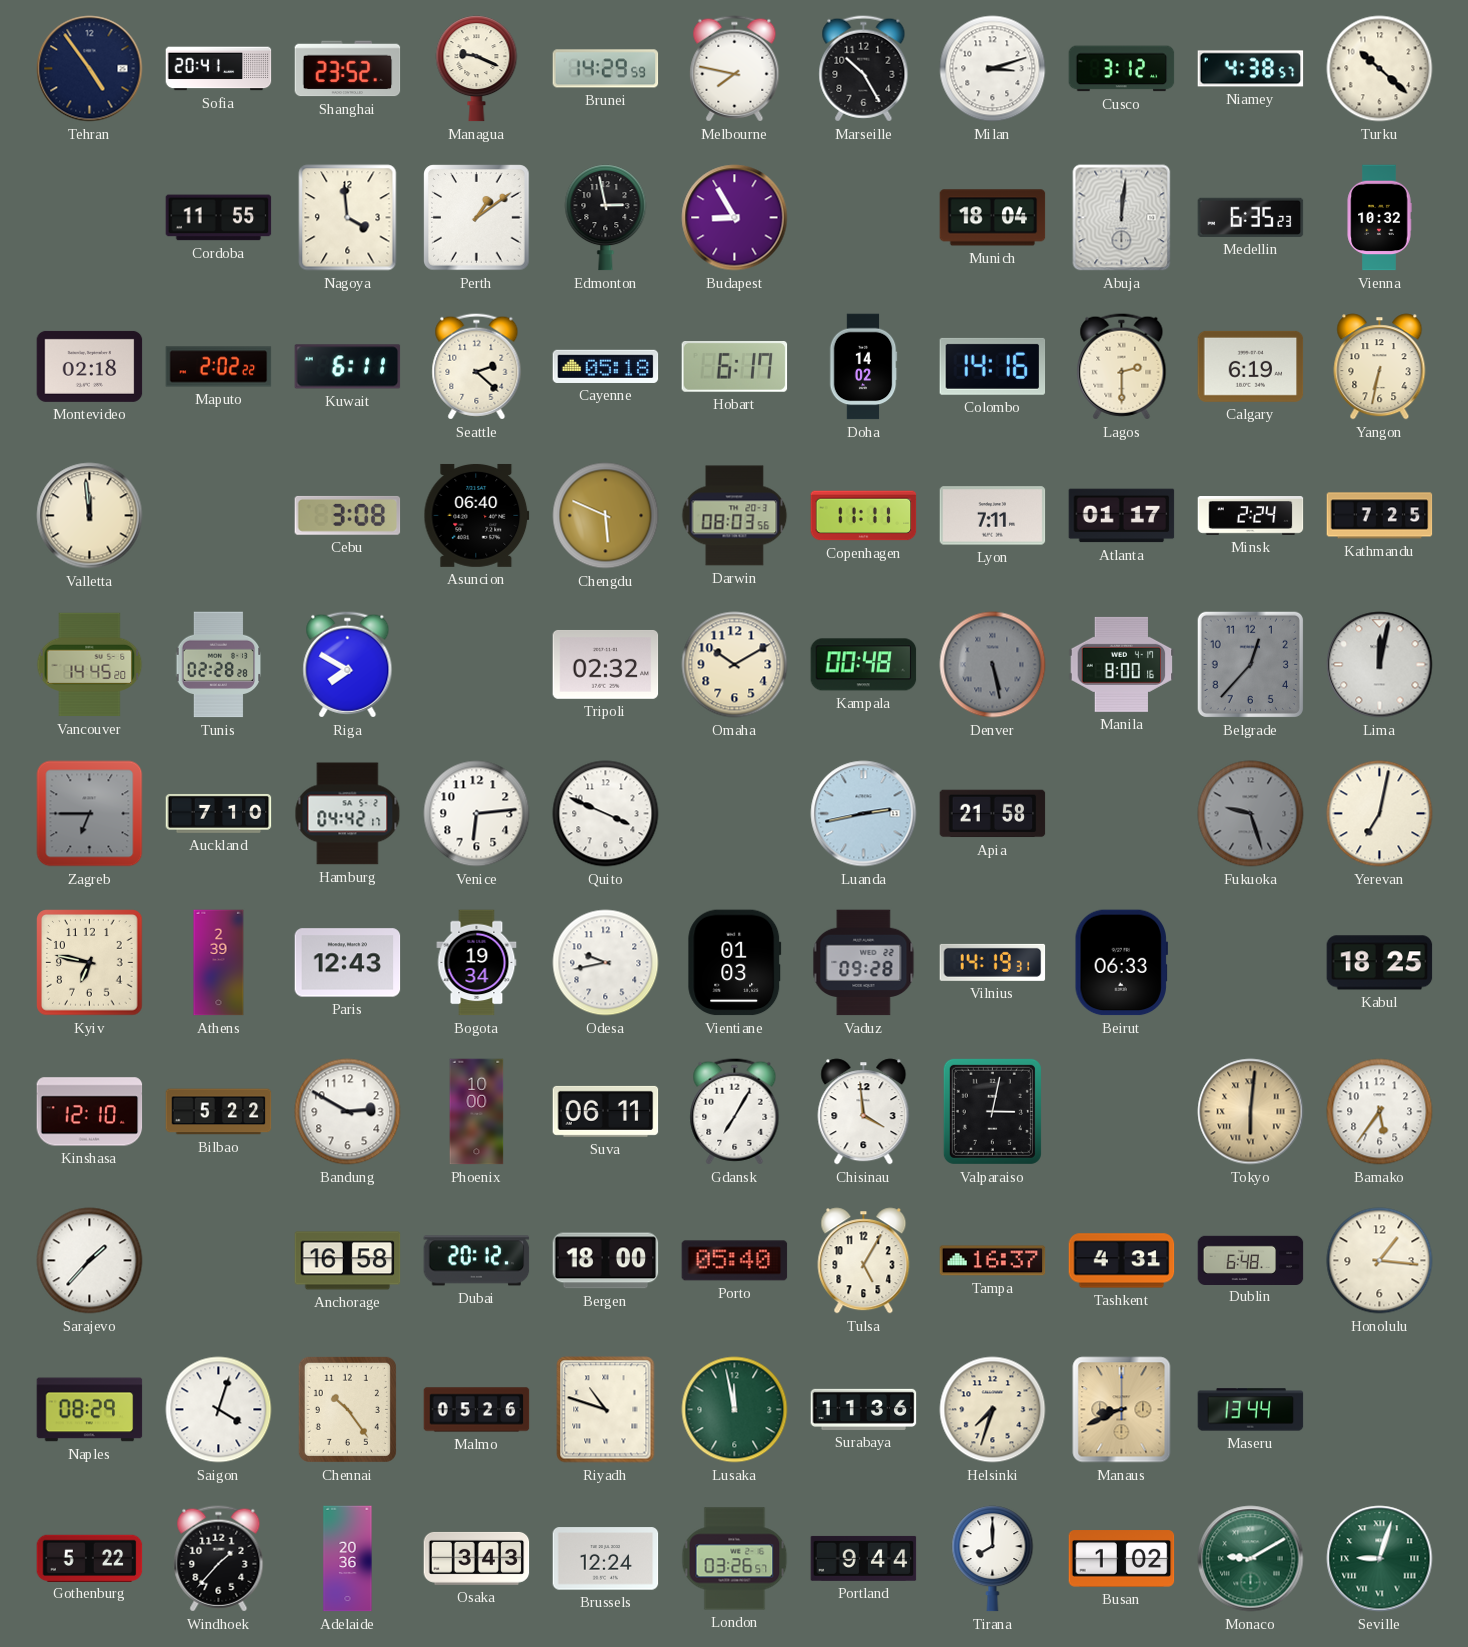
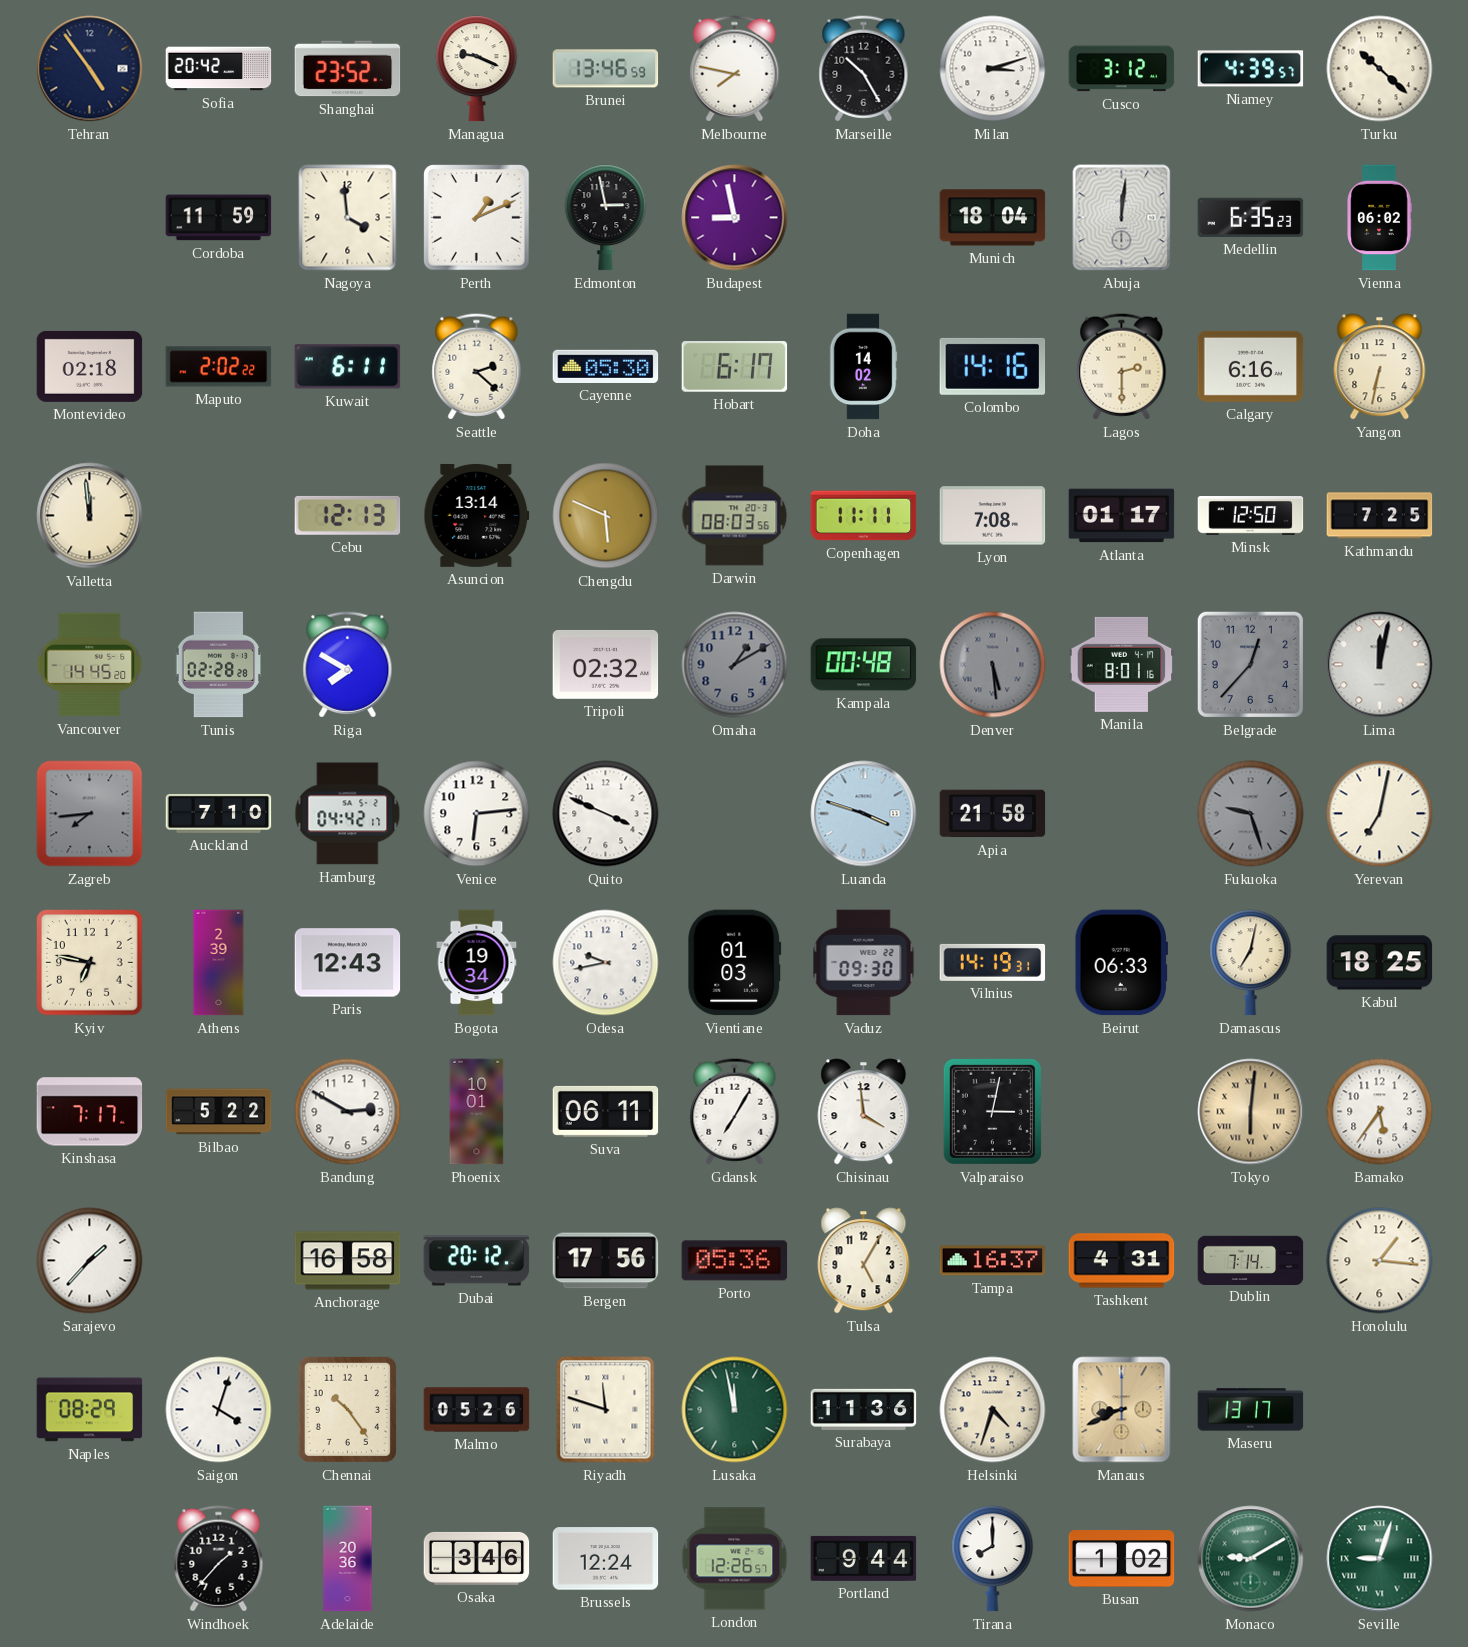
Sofia: 20:41 -> 20:42 (219, 69)
Brunei: 14:29 -> 13:46 (606, 69)
Niamey: 4:38 -> 4:39 (1251, 69)
Cordoba: 11:55 -> 11:59 (219, 218)
Perth: 1:09 -> 1:11 (477, 218)
Budapest: 8:55 -> 8:58 (735, 218)
Vienna: 10:32 -> 06:02 (1379, 218)
Cayenne: 05:18 -> 05:30 (606, 366)
Calgary: 6:19 -> 6:16 (1251, 366)
Cebu: 3:08 -> 12:13 (348, 515)
Asuncion: 06:40 -> 13:14 (477, 515)
Lyon: 7:11 -> 7:08 (993, 516)
Minsk: 2:24 -> 12:50 (1251, 516)
Omaha: 10:10 -> 1:10 (735, 665)
Omaha dial: cream -> grey (735, 665)
Denver: 5:28 -> 5:29 (993, 665)
Manila: 8:00 -> 8:01 (1122, 664)
Zagreb: 6:45 -> 7:44 (90, 814)
Luanda: 2:43 -> 3:48 (864, 814)
Vaduz: 09:28 -> 09:30 (864, 963)
Damascus: none -> 7:02 (1251, 963)
Kinshasa: 12:10 -> 7:17 (90, 1112)
Phoenix: 10:00 -> 10:01 (477, 1112)
Bergen: 18:00 -> 17:56 (606, 1261)
Porto: 05:40 -> 05:36 (735, 1261)
Dublin: 6:48 -> 7:14 (1251, 1260)
Riyadh: 10:48 -> 11:48 (606, 1410)
Helsinki: 7:33 -> 4:33 (993, 1410)
Maseru: 13:44 -> 13:17 (1251, 1410)
Gothenburg: 5:22 -> none (90, 1558)
Osaka: 3:43 -> 3:46 (477, 1558)
London: 03:26 -> 12:26 (735, 1559)
